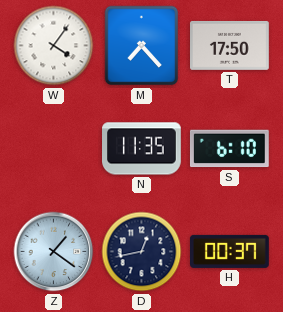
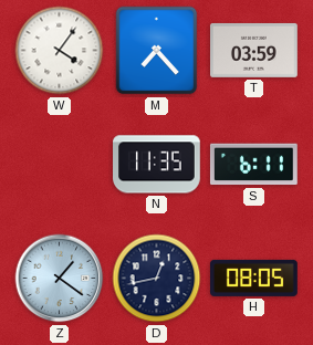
T: 17:50 -> 03:59 (254, 50)
S: 6:10 -> 6:11 (253, 165)
H: 00:37 -> 08:05 (254, 278)
